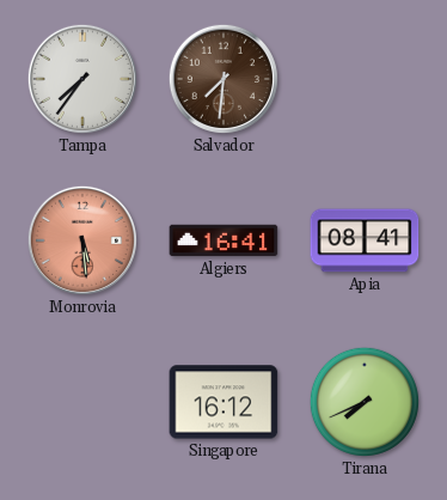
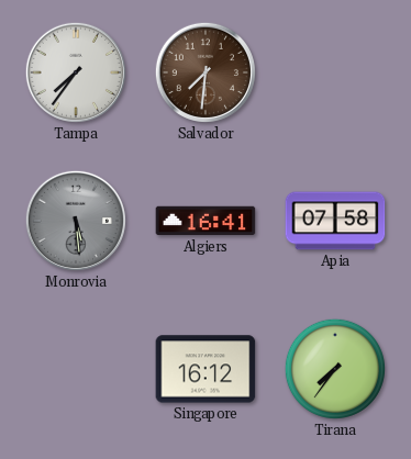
Monrovia dial: salmon -> grey (76, 221)
Apia: 08:41 -> 07:58 (335, 221)
Tirana: 7:41 -> 7:36 (335, 369)
